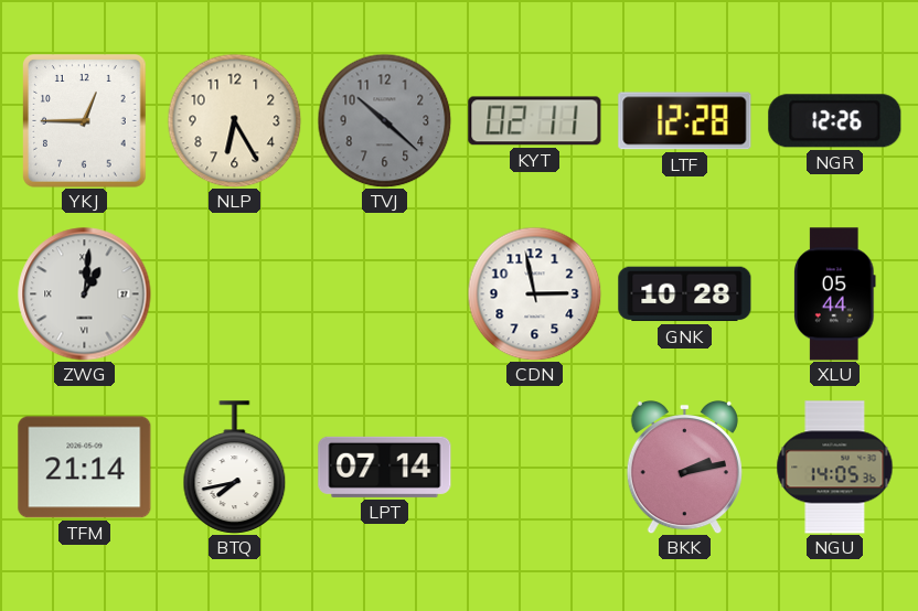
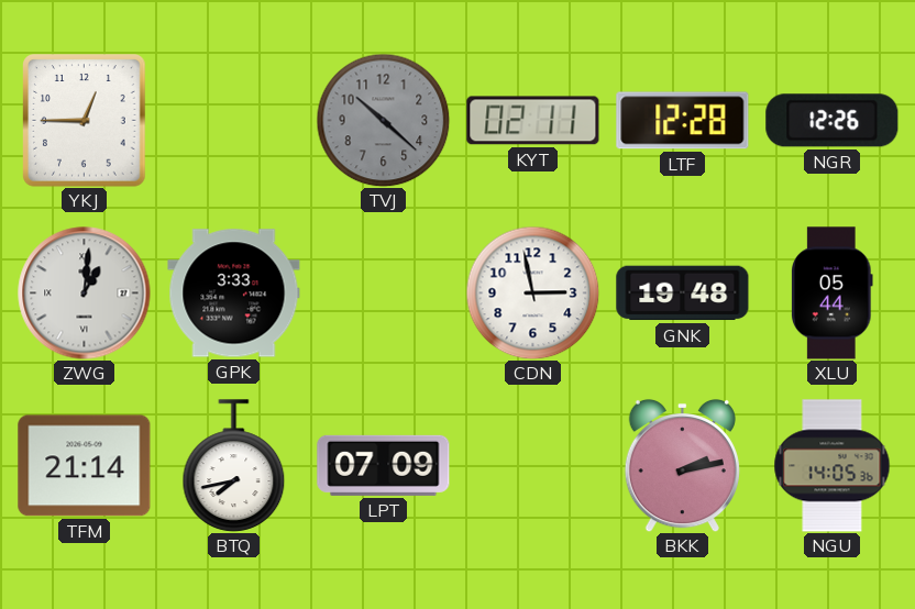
NLP: 6:25 -> none (234, 120)
GPK: none -> 3:33 (234, 294)
GNK: 10:28 -> 19:48 (683, 294)
LPT: 07:14 -> 07:09 (384, 465)
